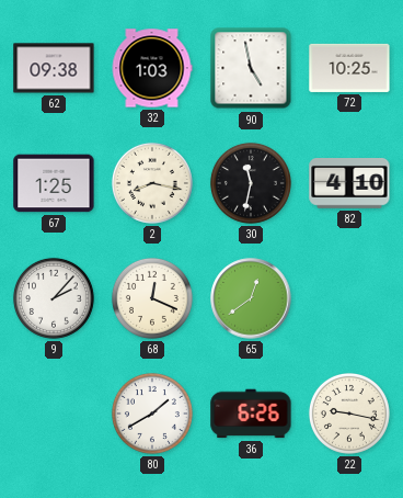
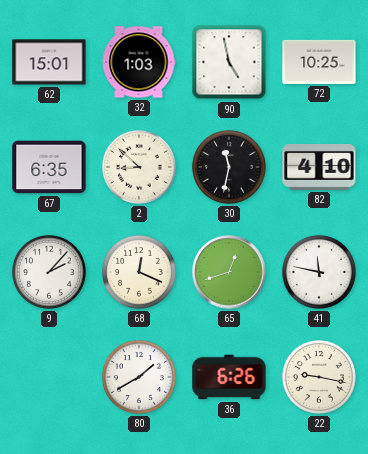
62: 09:38 -> 15:01 (49, 62)
67: 1:25 -> 6:35 (49, 167)
2: 8:17 -> 8:52 (139, 167)
65: 12:39 -> 12:42 (229, 272)
41: none -> 11:47 (319, 272)
